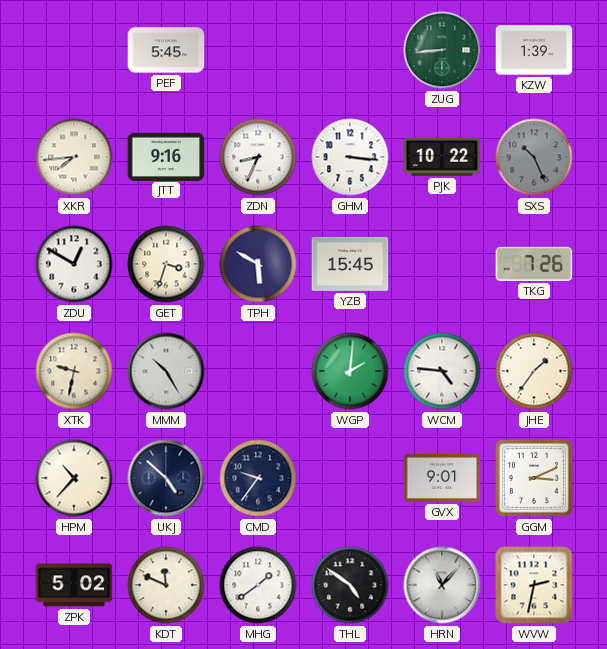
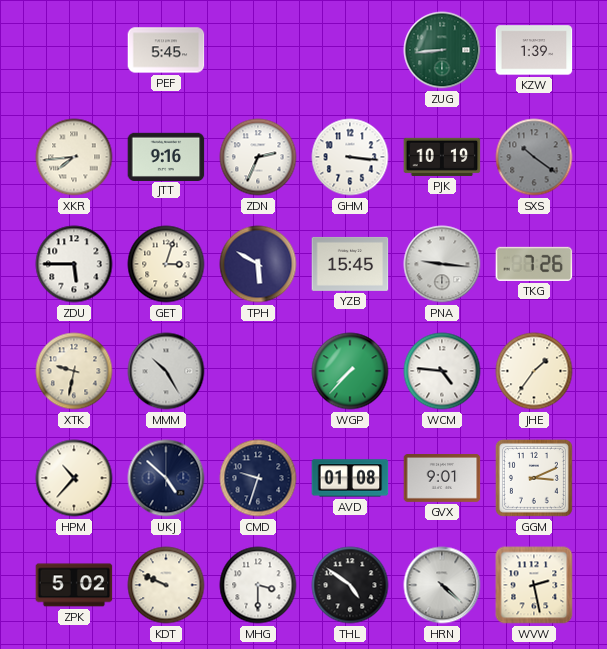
ZDN: 8:34 -> 2:34 (258, 157)
PJK: 10:22 -> 10:19 (442, 157)
SXS: 10:26 -> 10:21 (534, 157)
ZDU: 12:50 -> 5:45 (74, 264)
GET: 3:33 -> 3:03 (166, 264)
PNA: none -> 9:16 (442, 264)
WGP: 2:01 -> 7:37 (350, 371)
CMD: 9:36 -> 9:33 (258, 478)
AVD: none -> 01:08 (350, 478)
KDT: 11:49 -> 9:49 (166, 585)
MHG: 1:39 -> 3:30 (258, 585)
HRN: 11:07 -> 4:22 (442, 585)
WVW: 2:32 -> 2:28 (534, 585)
